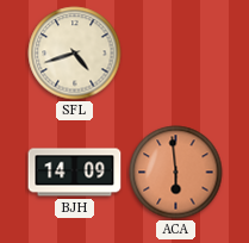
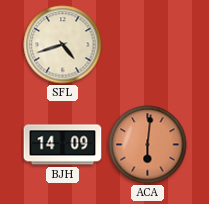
ACA: 5:59 -> 6:01 (148, 145)
